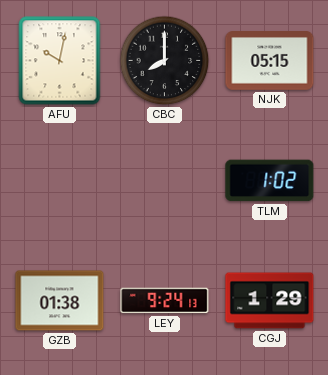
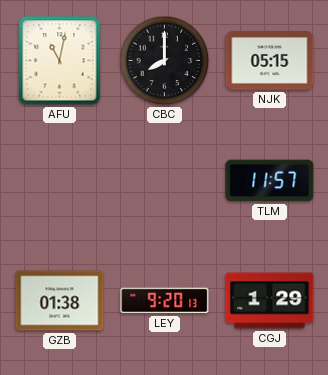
AFU: 10:02 -> 11:02 (60, 61)
TLM: 1:02 -> 11:57 (270, 181)
LEY: 9:24 -> 9:20 (165, 301)
